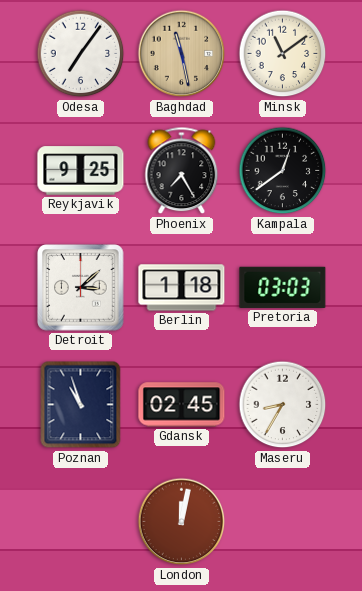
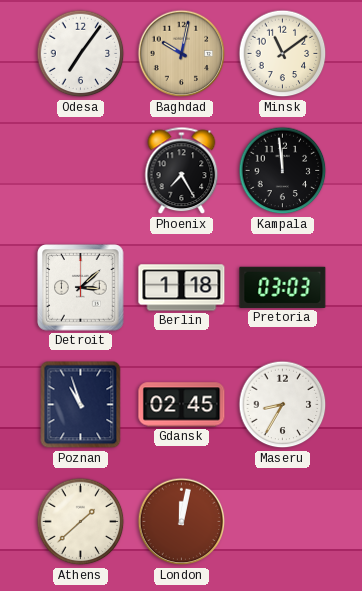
Baghdad: 11:28 -> 10:02 (182, 54)
Reykjavik: 9:25 -> none (81, 171)
Kampala: 12:39 -> 11:59 (283, 171)
Athens: none -> 1:38 (81, 522)
